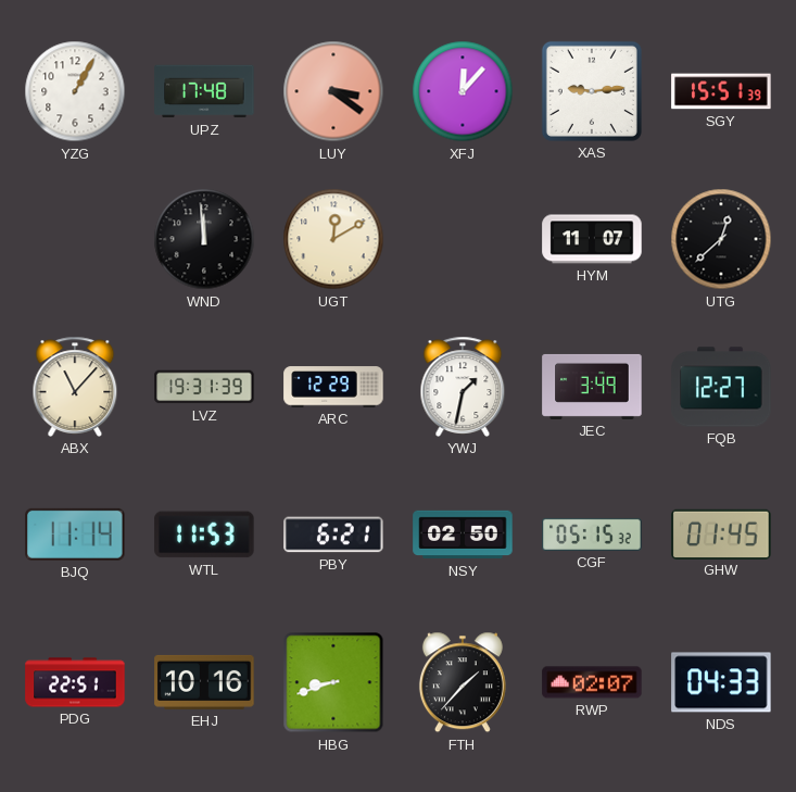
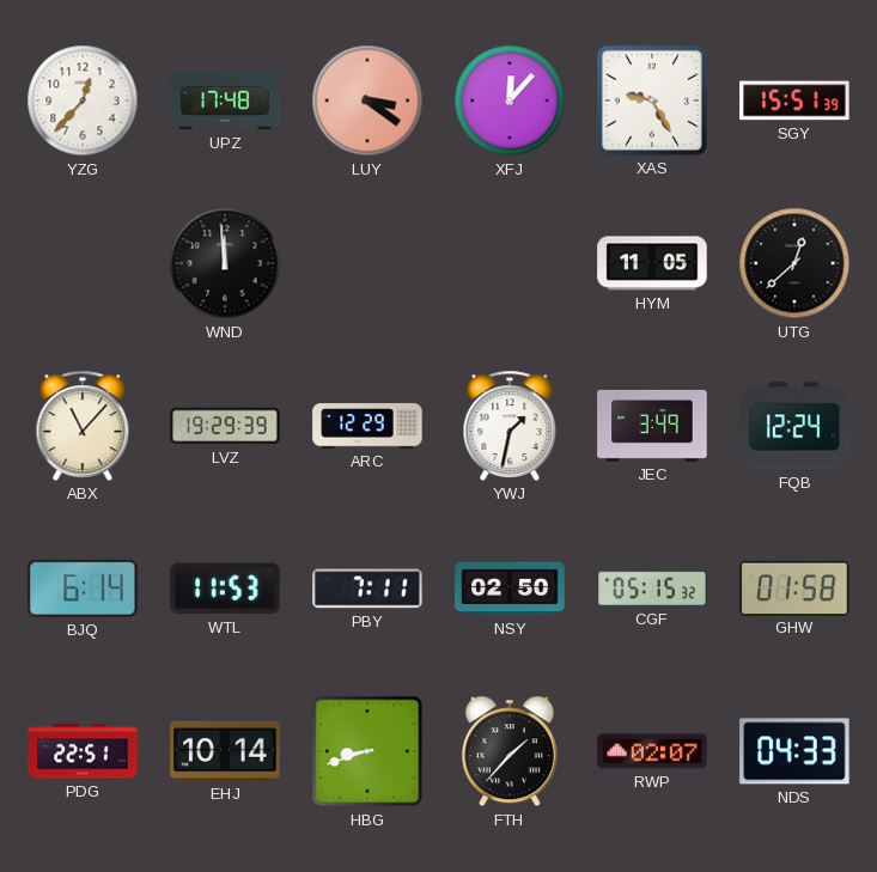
YZG: 1:05 -> 12:37 (83, 100)
XAS: 9:14 -> 9:25 (652, 100)
UGT: 12:10 -> none (333, 239)
HYM: 11:07 -> 11:05 (652, 263)
LVZ: 19:31 -> 19:29 (225, 426)
FQB: 12:27 -> 12:24 (794, 426)
BJQ: 11:14 -> 6:14 (83, 589)
PBY: 6:21 -> 7:11 (367, 589)
GHW: 01:45 -> 01:58 (794, 587)
EHJ: 10:16 -> 10:14 (225, 751)
